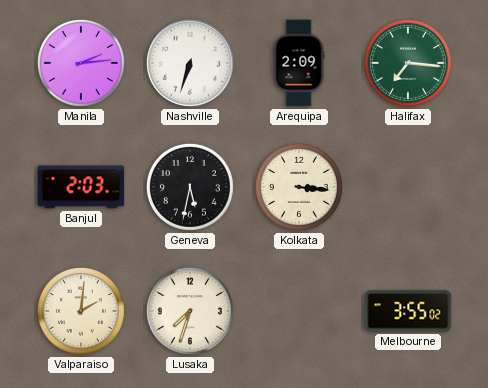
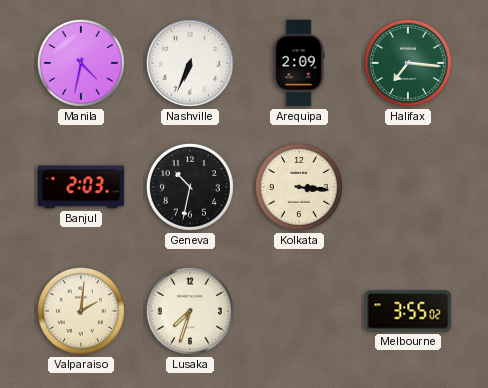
Manila: 2:14 -> 4:32 (81, 63)
Nashville: 6:33 -> 6:34 (190, 63)
Geneva: 5:32 -> 10:32 (190, 187)
